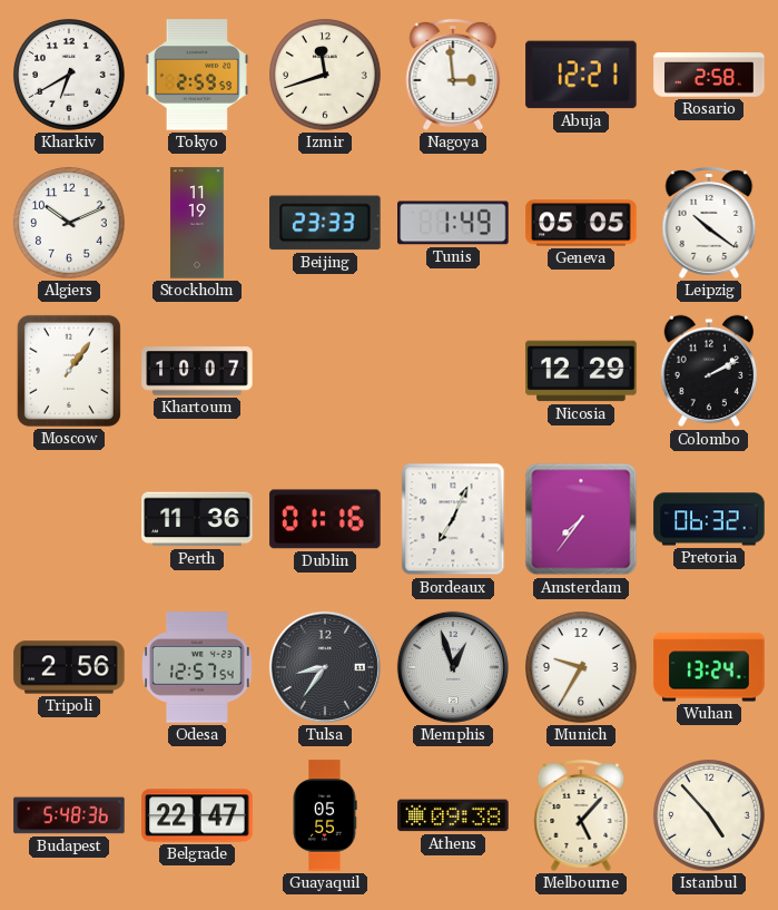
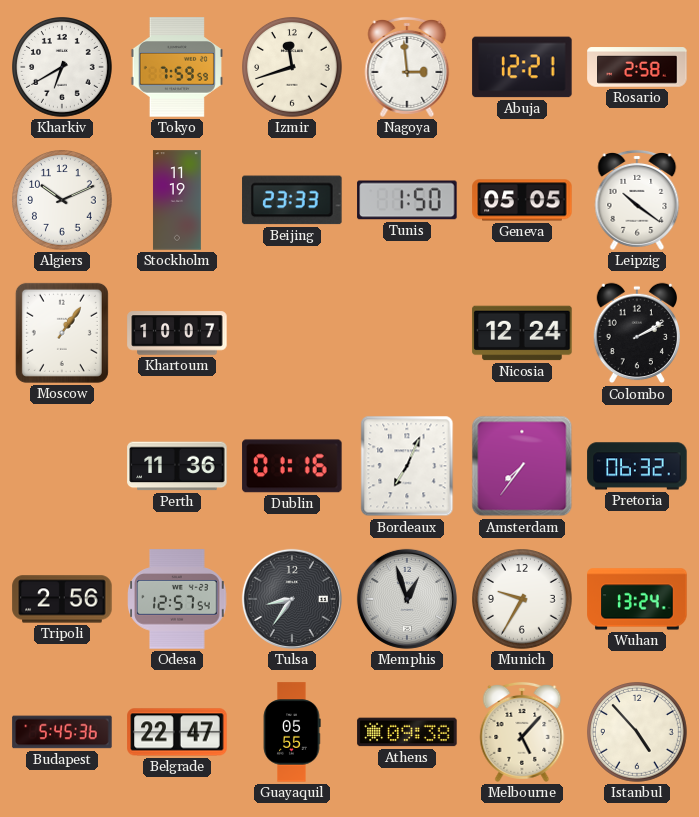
Tokyo: 2:59 -> 7:59 (177, 67)
Tunis: 1:49 -> 1:50 (407, 200)
Nicosia: 12:29 -> 12:24 (522, 333)
Budapest: 5:48 -> 5:45 (62, 732)
